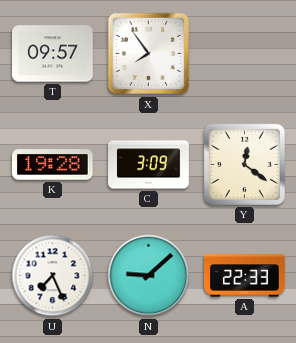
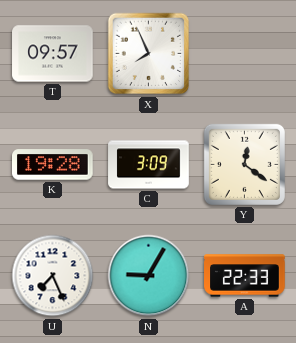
X: 7:54 -> 7:56 (149, 54)
N: 9:08 -> 9:05 (149, 276)
